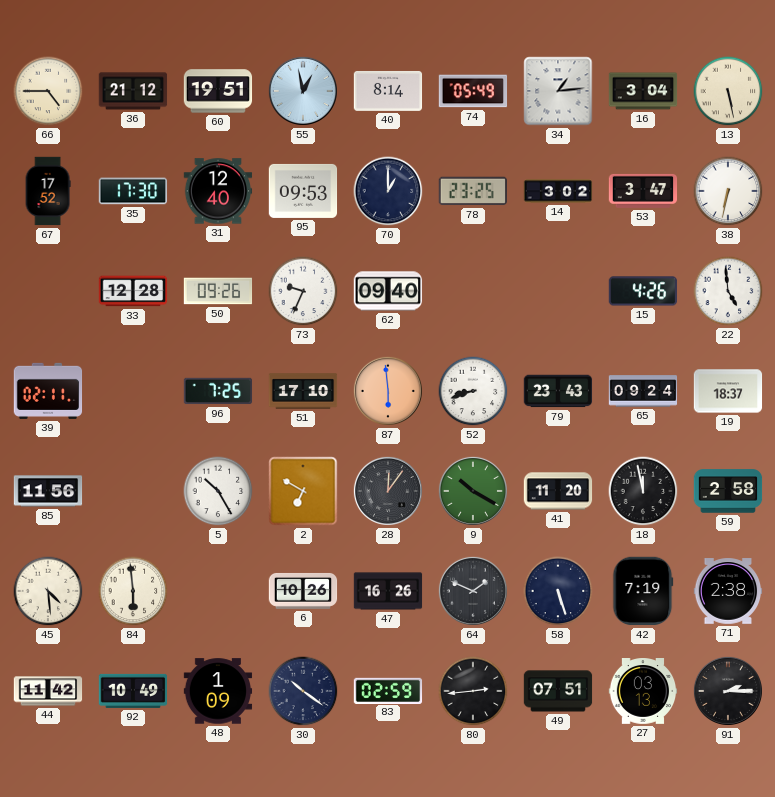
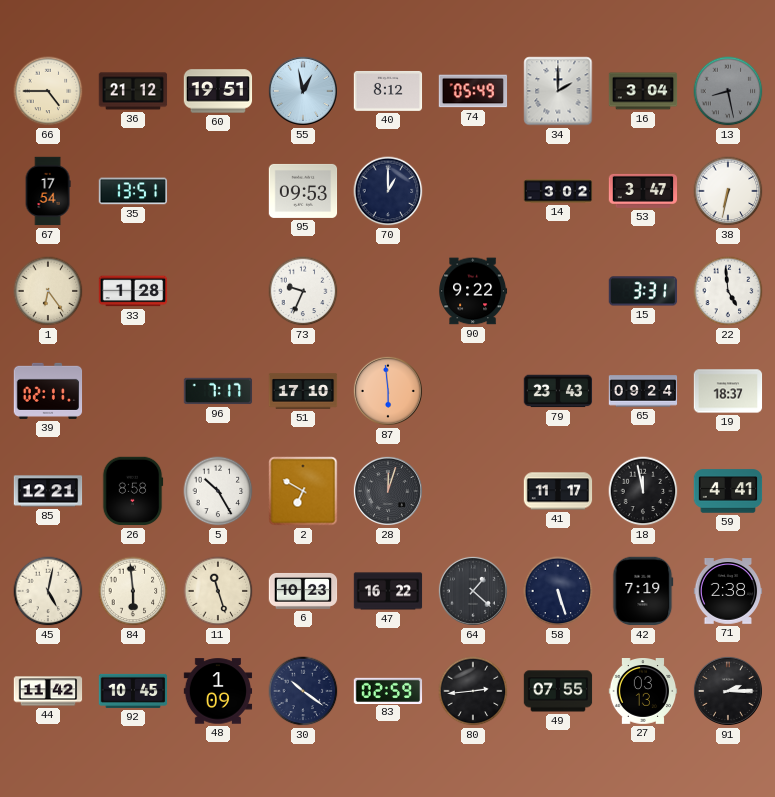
40: 8:14 -> 8:12 (388, 91)
34: 1:14 -> 2:00 (558, 91)
13: 5:28 -> 8:28 (728, 91)
13 dial: cream -> grey (728, 91)
67: 17:52 -> 17:54 (48, 191)
35: 17:30 -> 13:51 (133, 191)
31: 12:40 -> none (218, 191)
78: 23:25 -> none (472, 191)
1: none -> 6:24 (48, 291)
33: 12:28 -> 1:28 (133, 291)
50: 09:26 -> none (218, 291)
62: 09:40 -> none (388, 291)
90: none -> 9:22 (473, 291)
15: 4:26 -> 3:31 (643, 291)
96: 7:25 -> 7:17 (218, 391)
52: 8:42 -> none (473, 391)
85: 11:56 -> 12:21 (48, 491)
26: none -> 8:58 (133, 491)
28: 12:06 -> 12:03 (388, 491)
9: 10:20 -> none (473, 491)
41: 11:20 -> 11:17 (558, 491)
59: 2:58 -> 4:41 (728, 491)
45: 4:29 -> 5:02 (48, 591)
11: none -> 11:27 (218, 591)
6: 10:26 -> 10:23 (303, 591)
47: 16:26 -> 16:22 (388, 591)
64: 1:49 -> 1:22 (473, 591)
92: 10:49 -> 10:45 (133, 691)
49: 07:51 -> 07:55 (558, 691)
